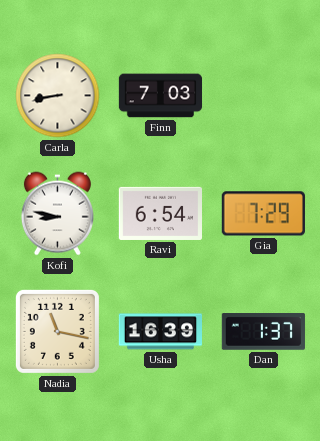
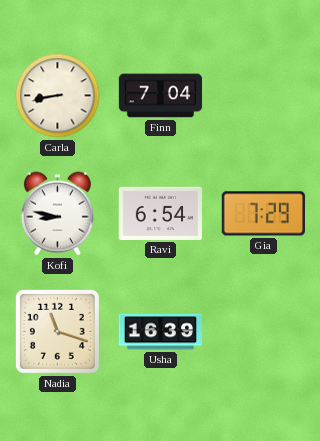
Finn: 7:03 -> 7:04 (161, 96)
Nadia: 11:17 -> 11:18 (57, 331)
Dan: 1:37 -> none (263, 332)
